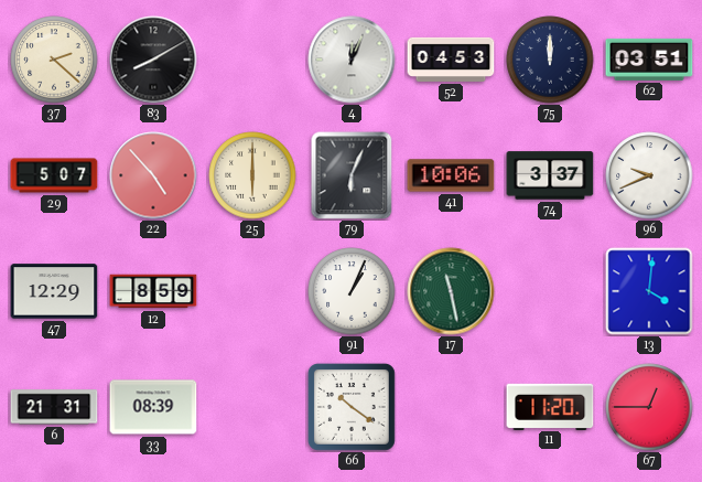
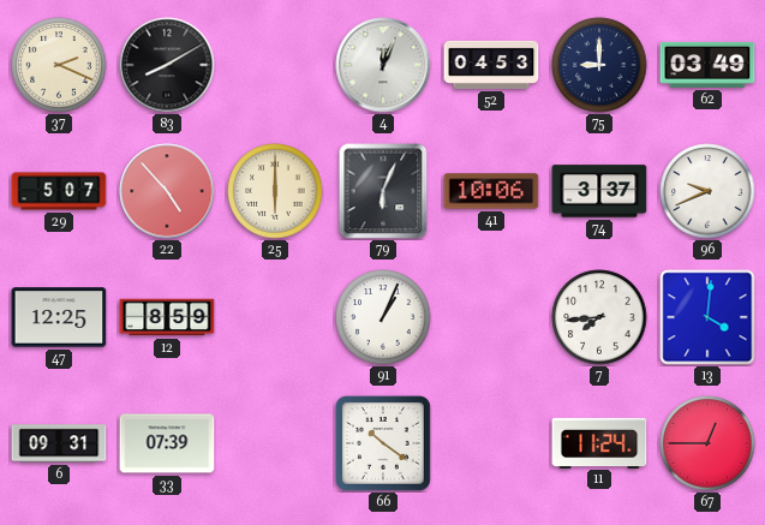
37: 2:22 -> 2:19 (59, 65)
75: 12:00 -> 9:00 (599, 65)
62: 03:51 -> 03:49 (707, 65)
47: 12:29 -> 12:25 (59, 317)
17: 11:28 -> none (451, 291)
7: none -> 7:44 (599, 317)
6: 21:31 -> 09:31 (59, 443)
33: 08:39 -> 07:39 (167, 443)
11: 11:20 -> 11:24 (599, 442)
